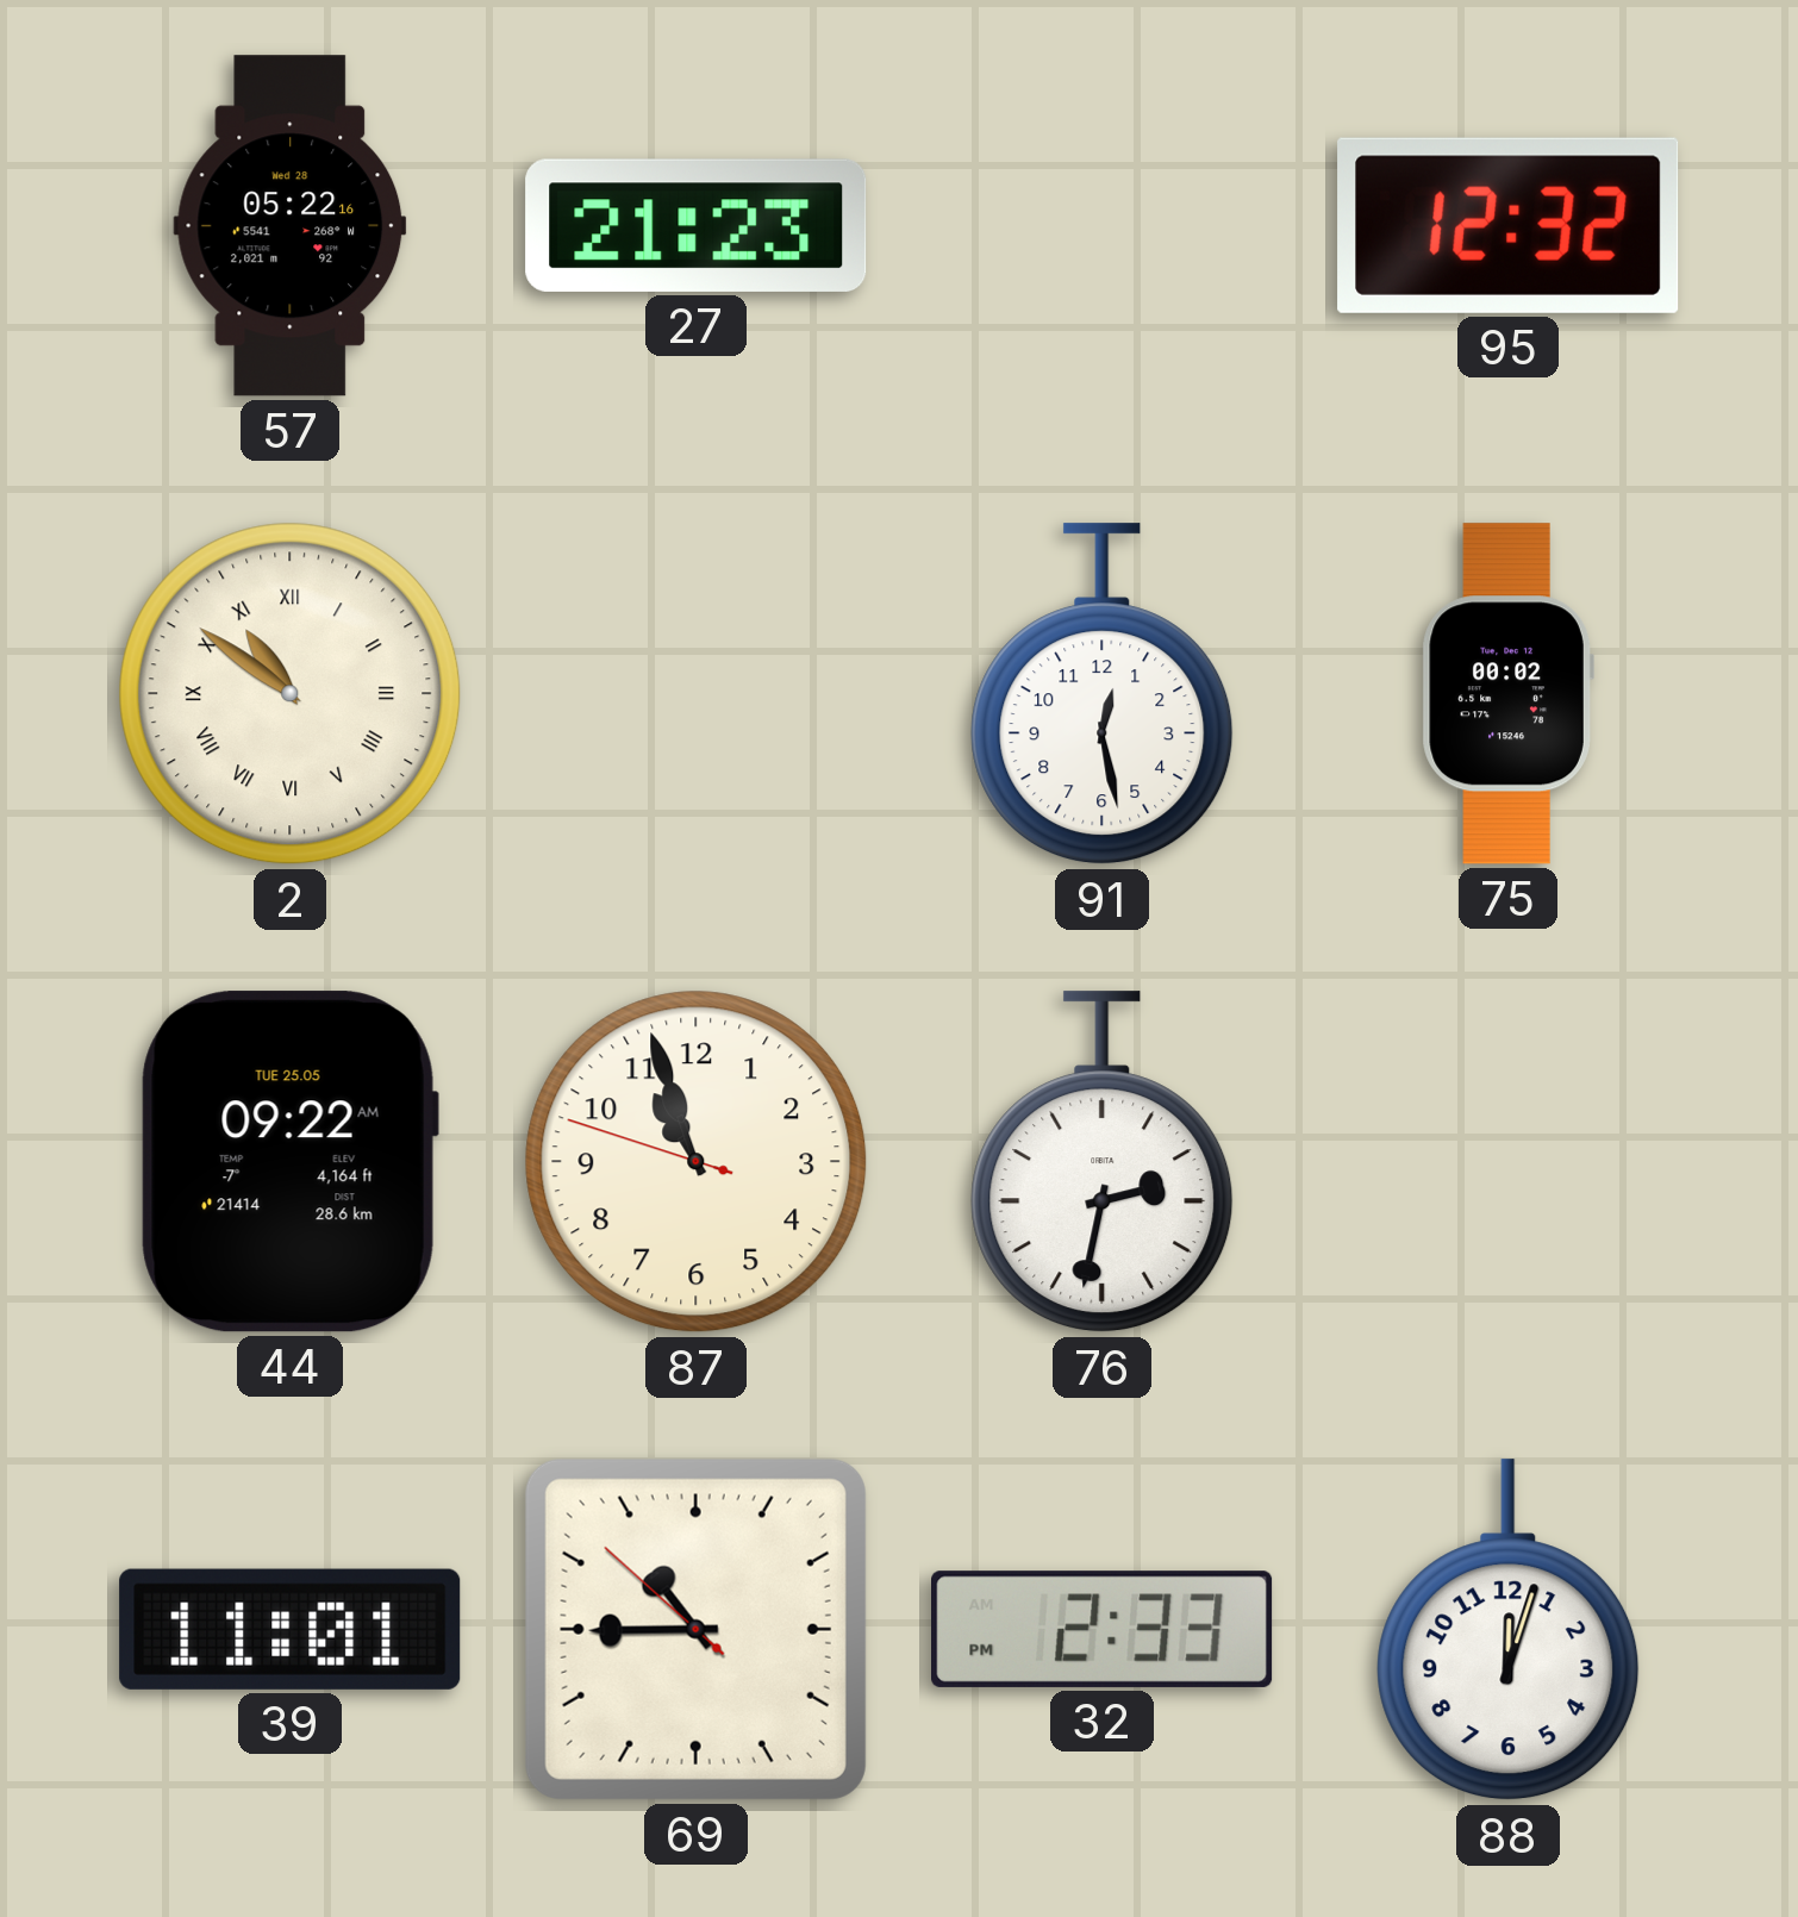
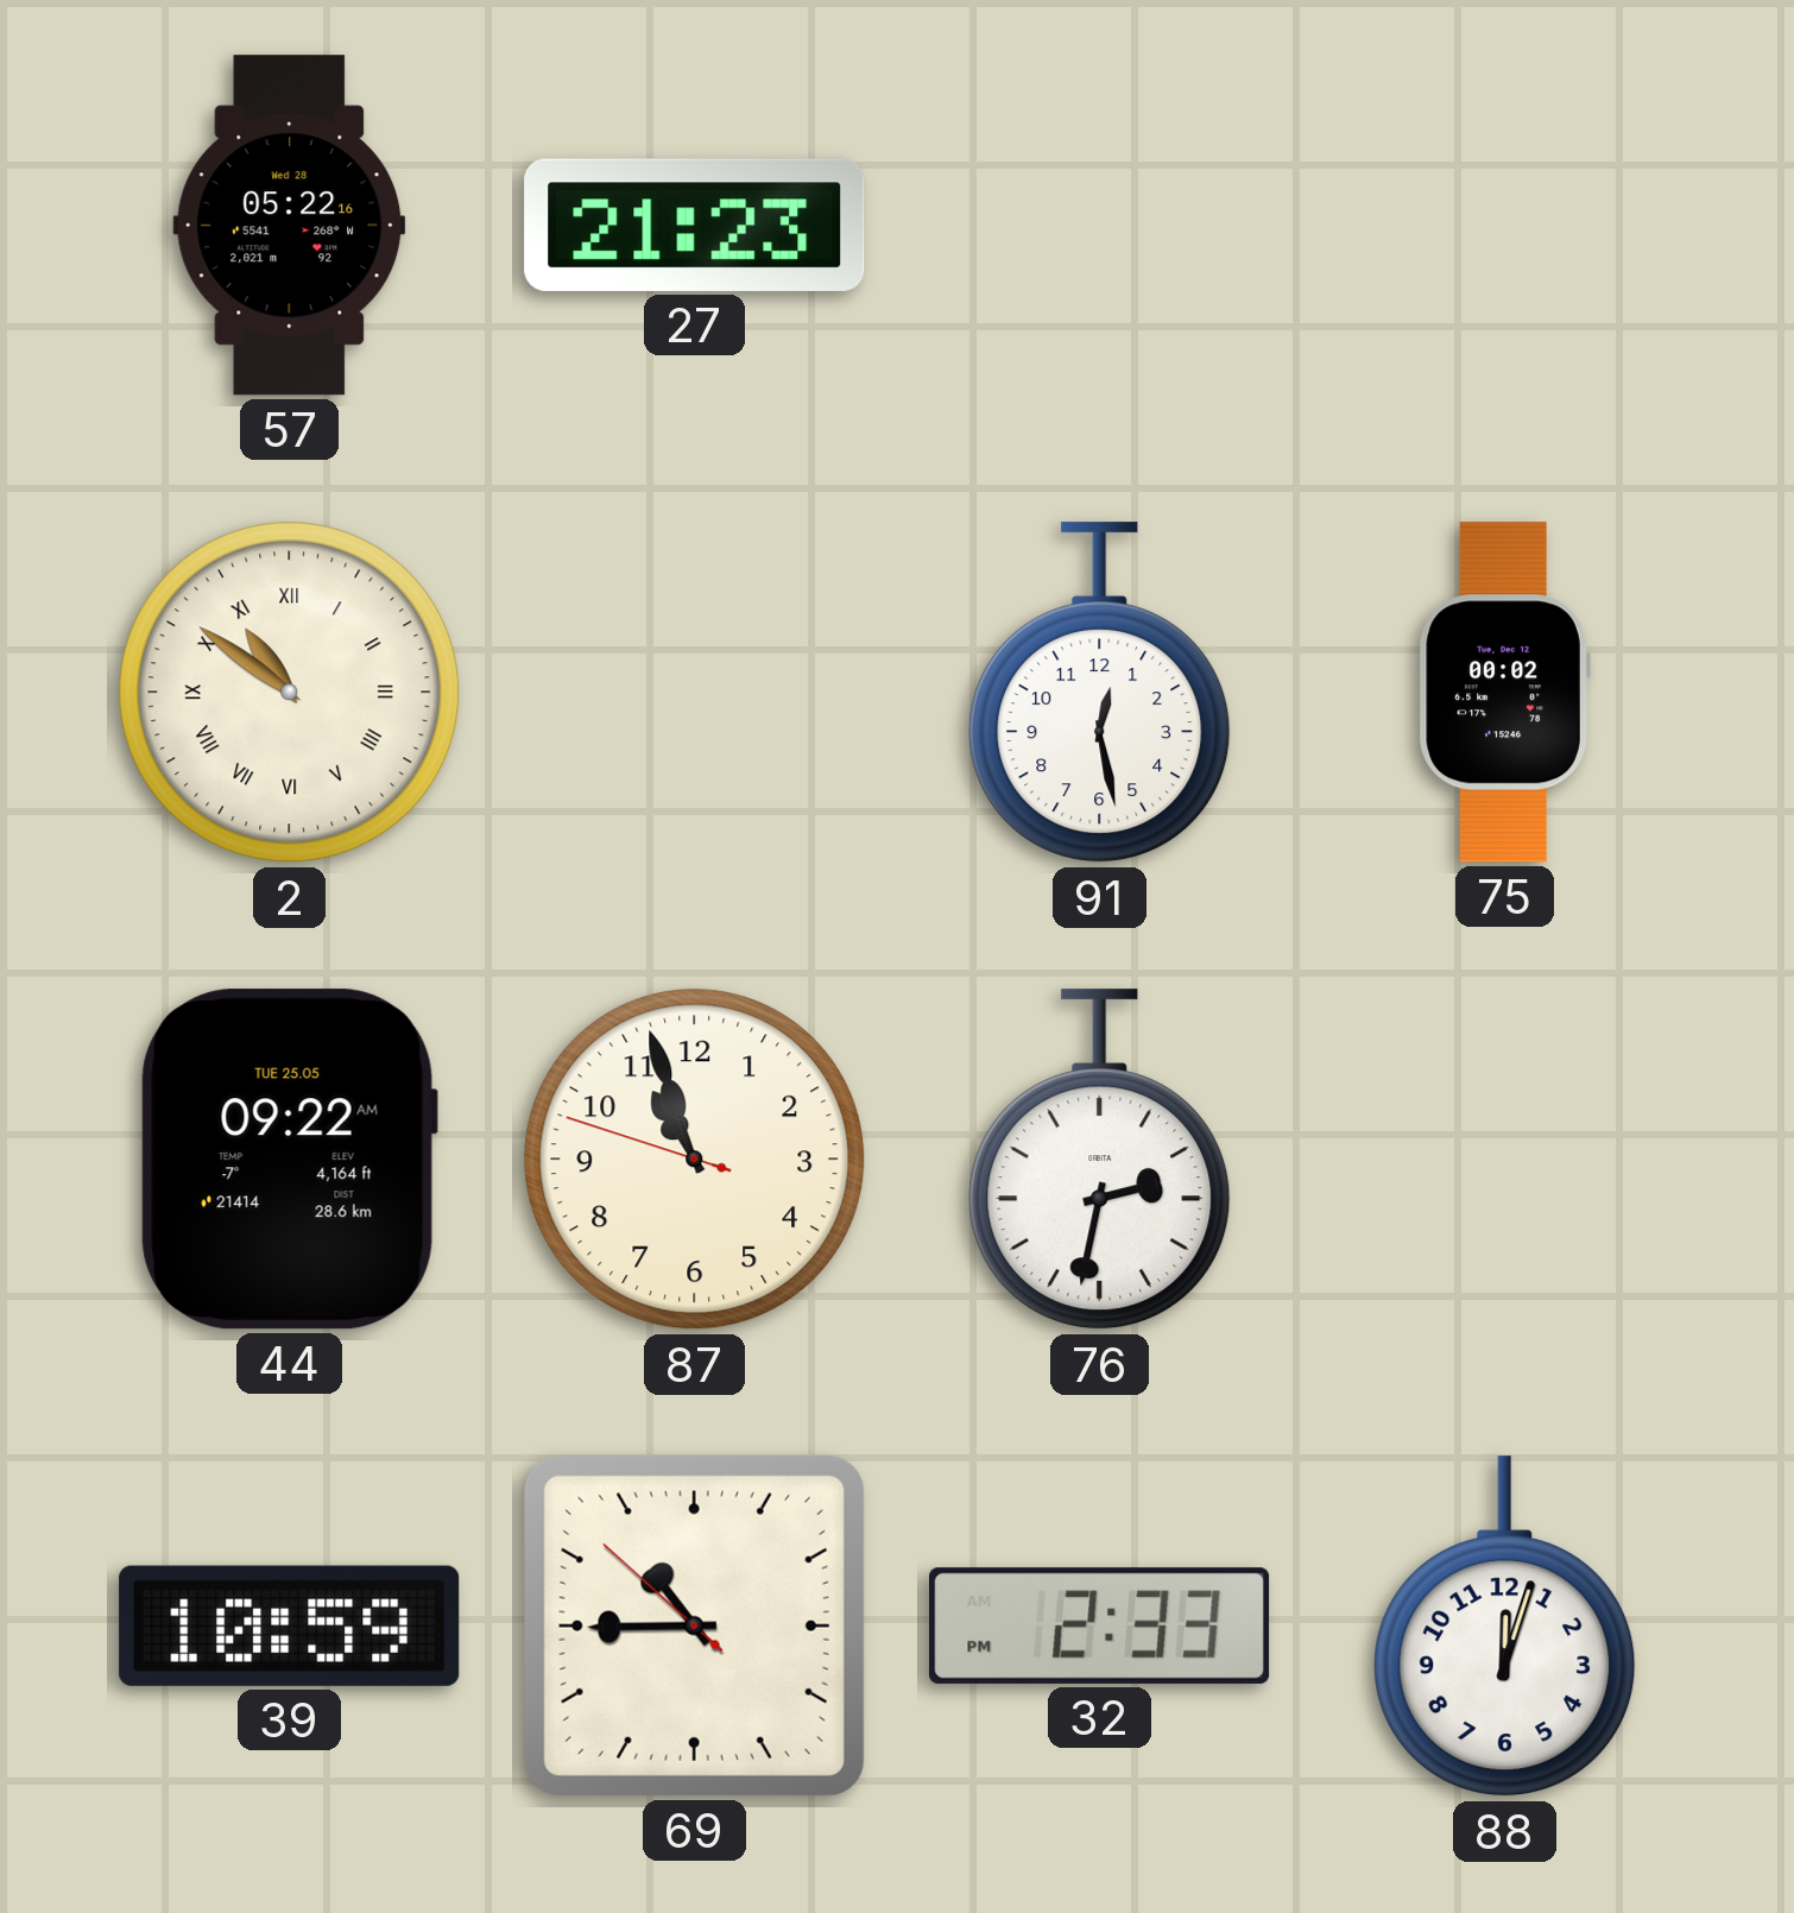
95: 12:32 -> none (1509, 225)
39: 11:01 -> 10:59 (290, 1625)
